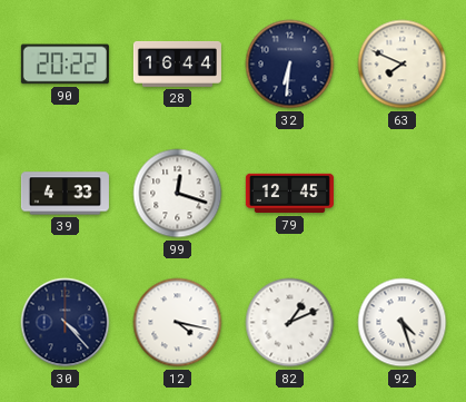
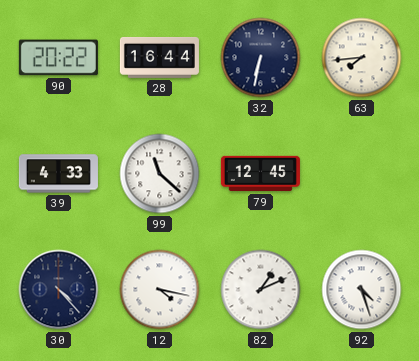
32: 6:31 -> 6:32 (261, 58)
63: 7:49 -> 7:44 (362, 58)
99: 12:18 -> 11:22 (160, 174)
